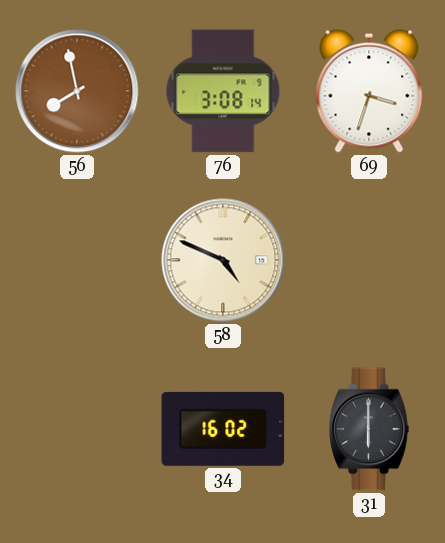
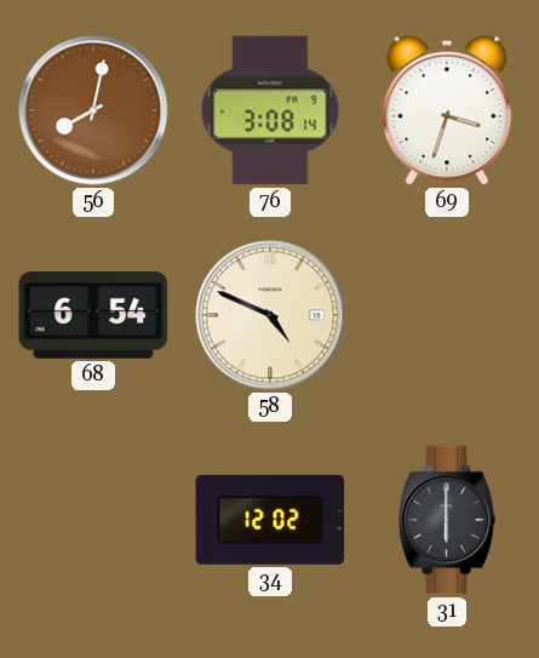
56: 7:58 -> 8:02 (93, 110)
68: none -> 6:54 (93, 315)
34: 16:02 -> 12:02 (270, 520)
